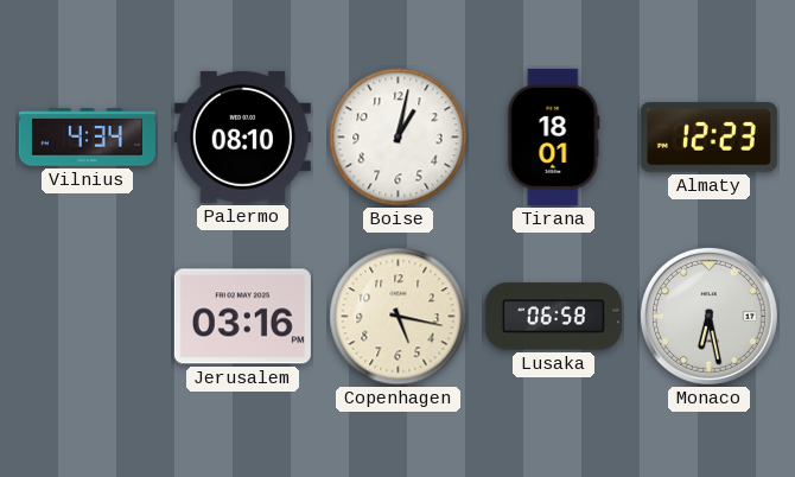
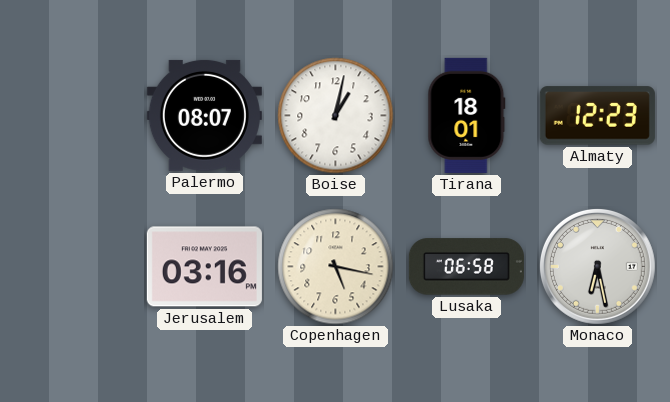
Vilnius: 4:34 -> none (87, 138)
Palermo: 08:10 -> 08:07 (204, 115)
